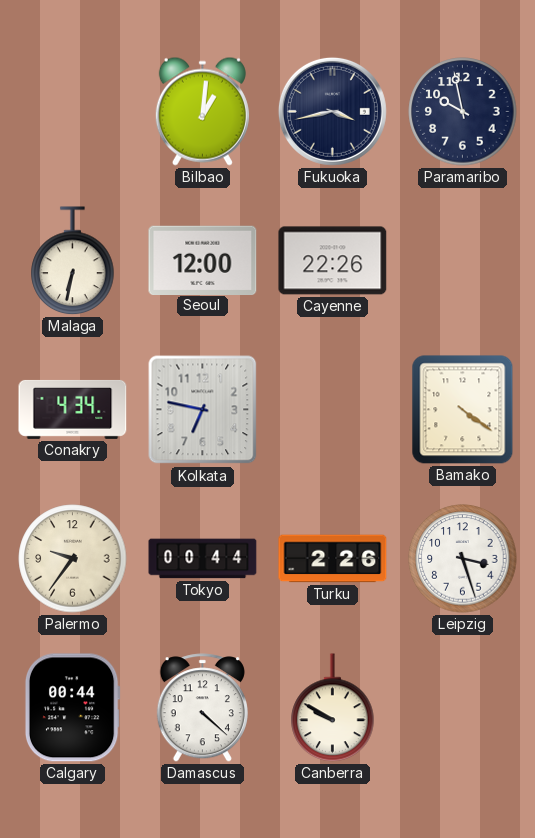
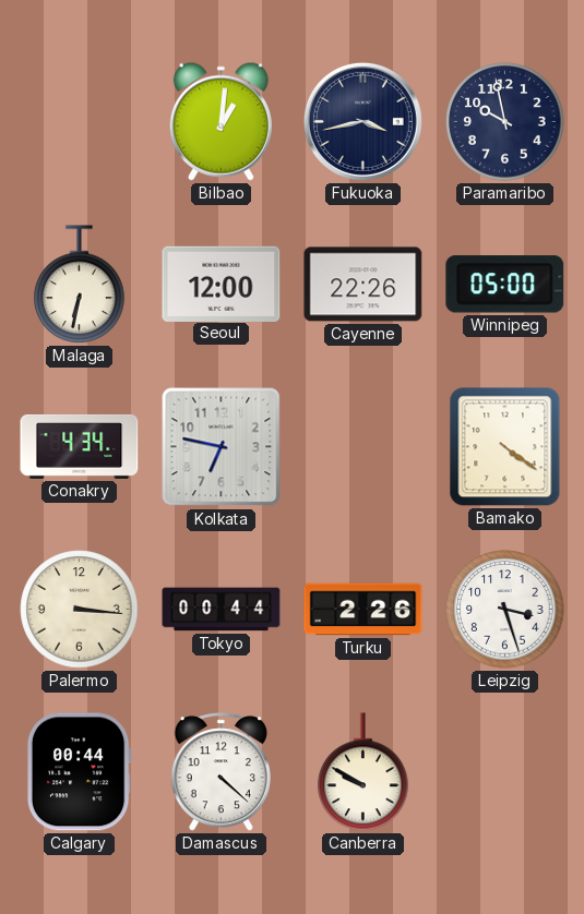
Winnipeg: none -> 05:00 (505, 285)
Palermo: 9:36 -> 3:16 (80, 610)
